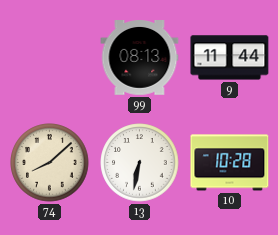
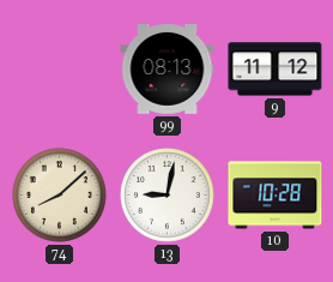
9: 11:44 -> 11:12 (276, 70)
13: 6:32 -> 9:02 (168, 196)
